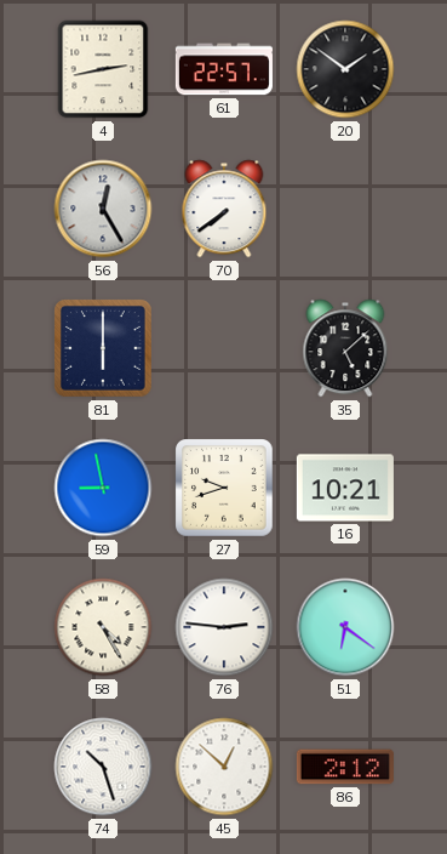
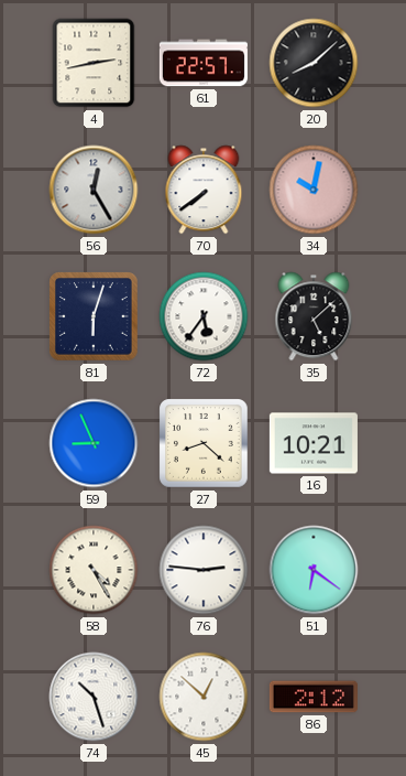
20: 1:51 -> 8:08 (314, 63)
34: none -> 10:02 (314, 190)
81: 6:00 -> 6:03 (94, 316)
72: none -> 5:36 (204, 316)
59: 8:58 -> 8:56 (94, 443)
27: 9:42 -> 8:22 (204, 443)
